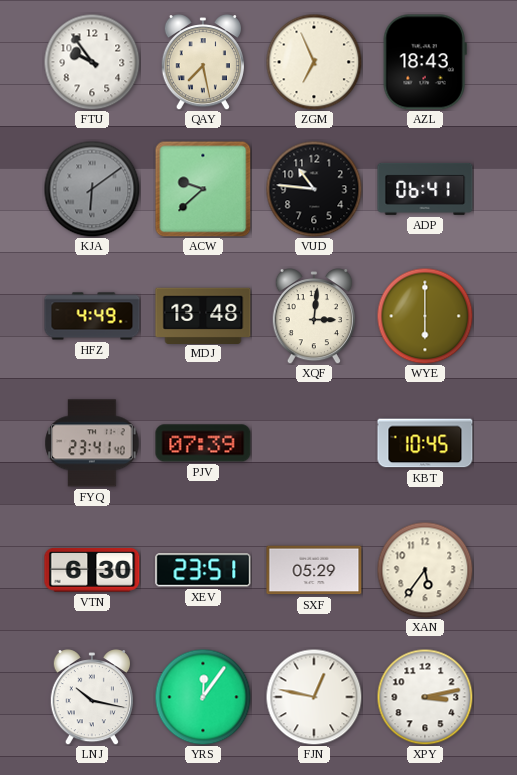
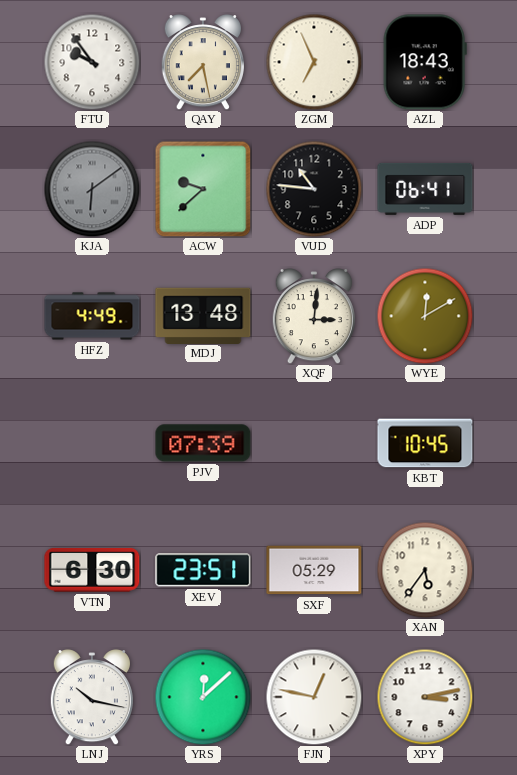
WYE: 6:00 -> 12:10 (425, 316)
FYQ: 23:41 -> none (92, 443)
YRS: 12:06 -> 12:08 (203, 697)
